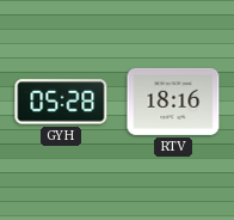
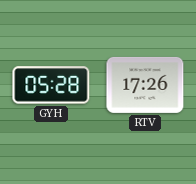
RTV: 18:16 -> 17:26 (145, 85)
